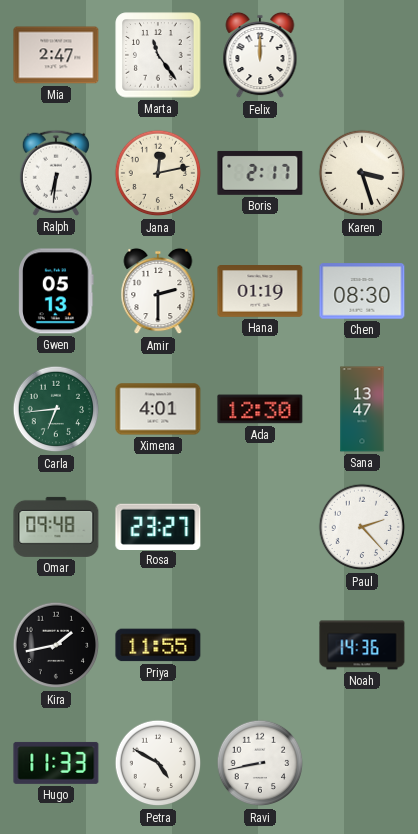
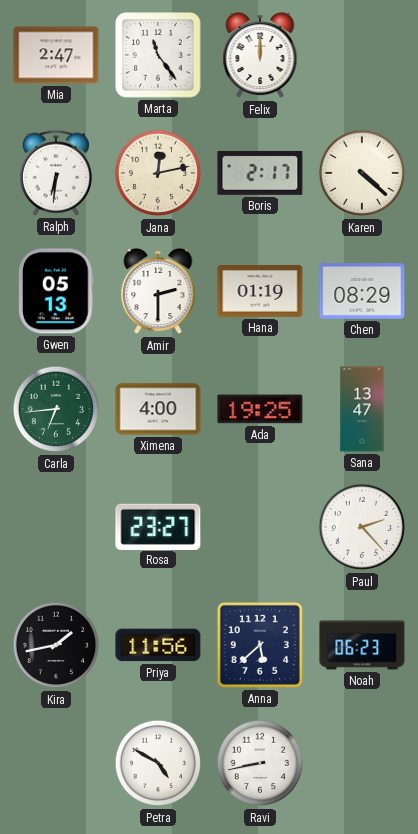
Karen: 3:27 -> 4:22 (362, 173)
Chen: 08:30 -> 08:29 (362, 291)
Ximena: 4:01 -> 4:00 (158, 409)
Ada: 12:30 -> 19:25 (260, 409)
Omar: 09:48 -> none (56, 527)
Priya: 11:55 -> 11:56 (158, 645)
Anna: none -> 5:38 (260, 645)
Noah: 14:36 -> 06:23 (362, 645)
Hugo: 11:33 -> none (56, 763)
